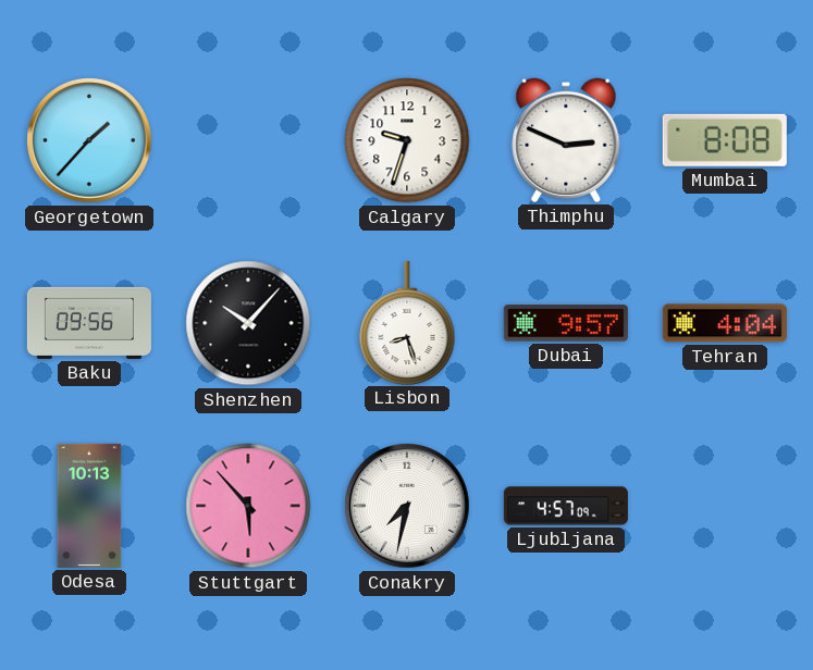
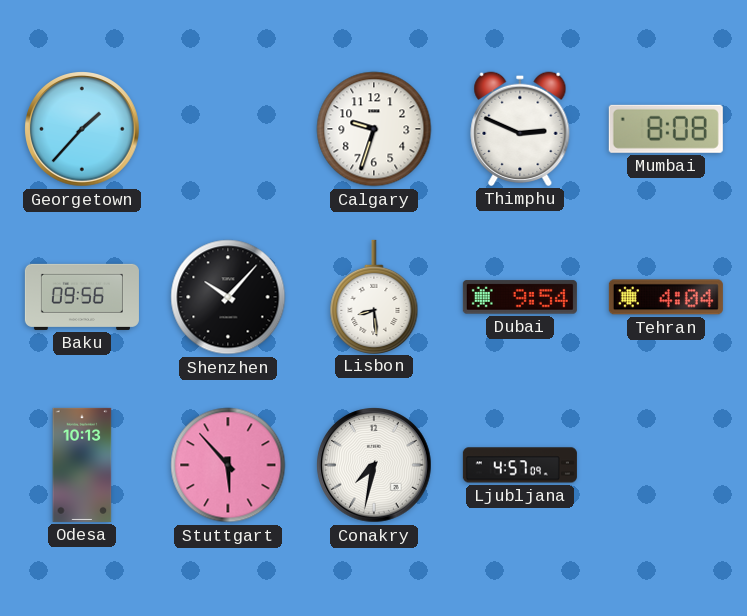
Lisbon: 8:27 -> 8:29 (374, 296)
Dubai: 9:57 -> 9:54 (520, 297)
